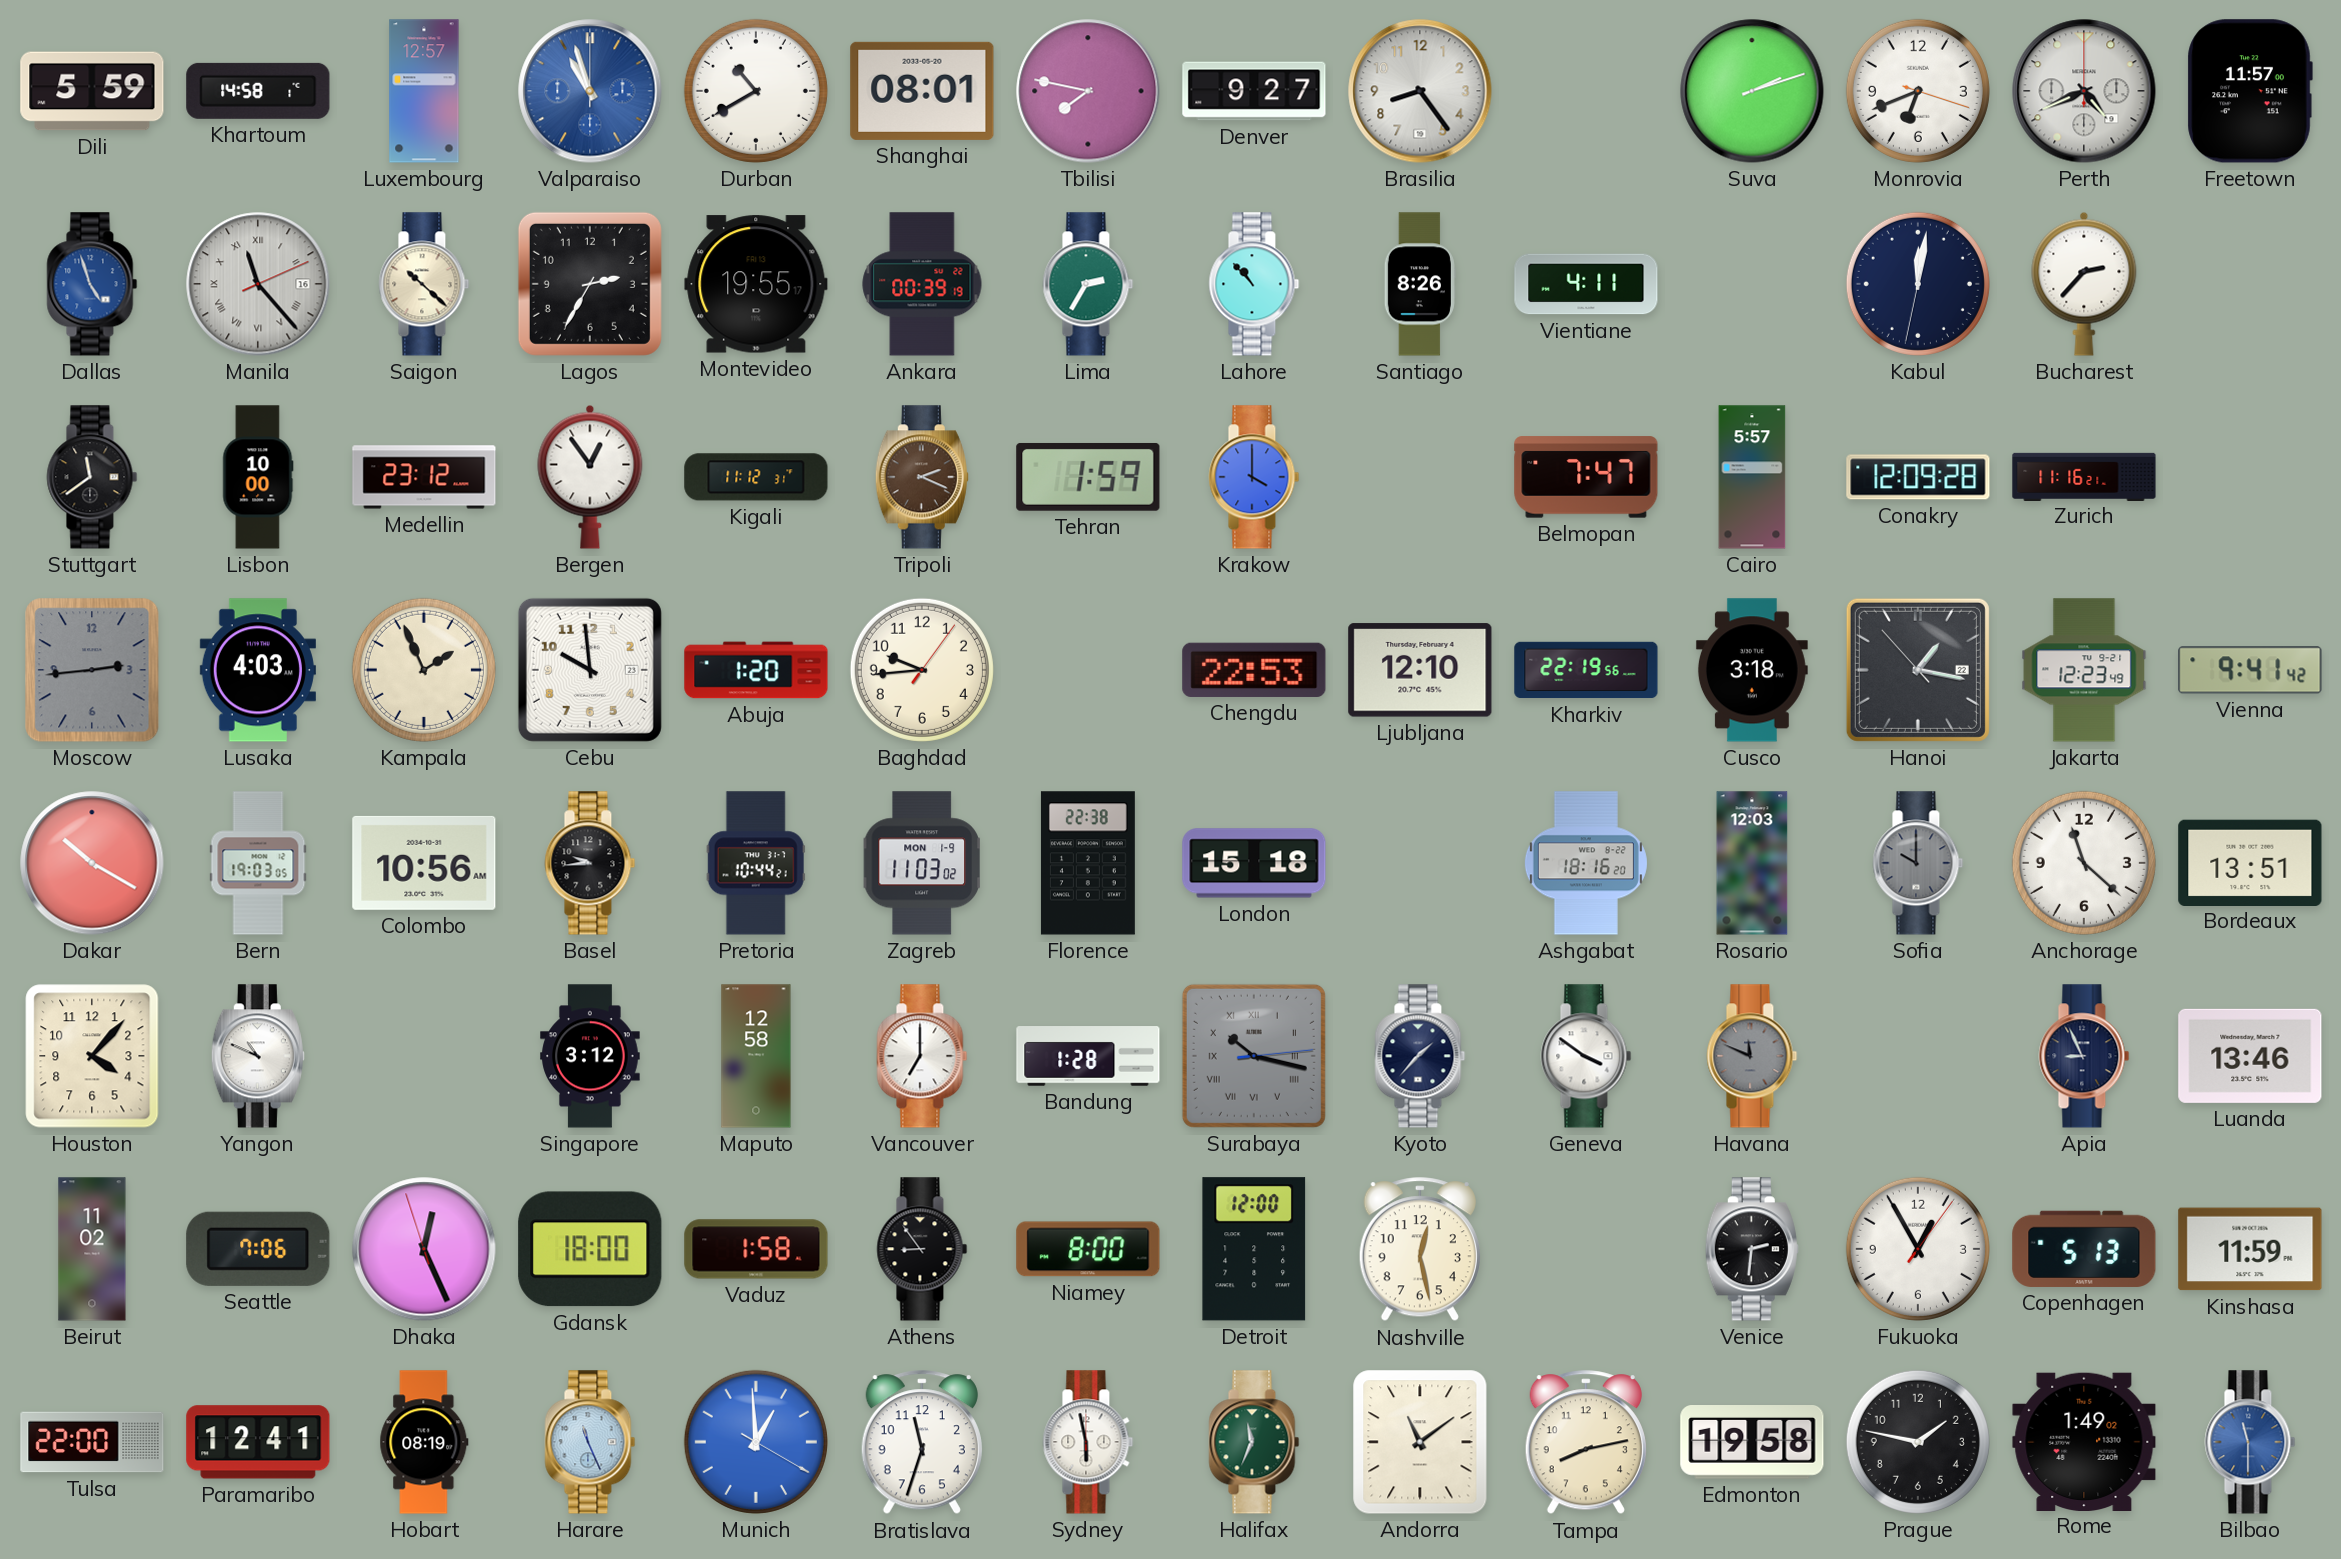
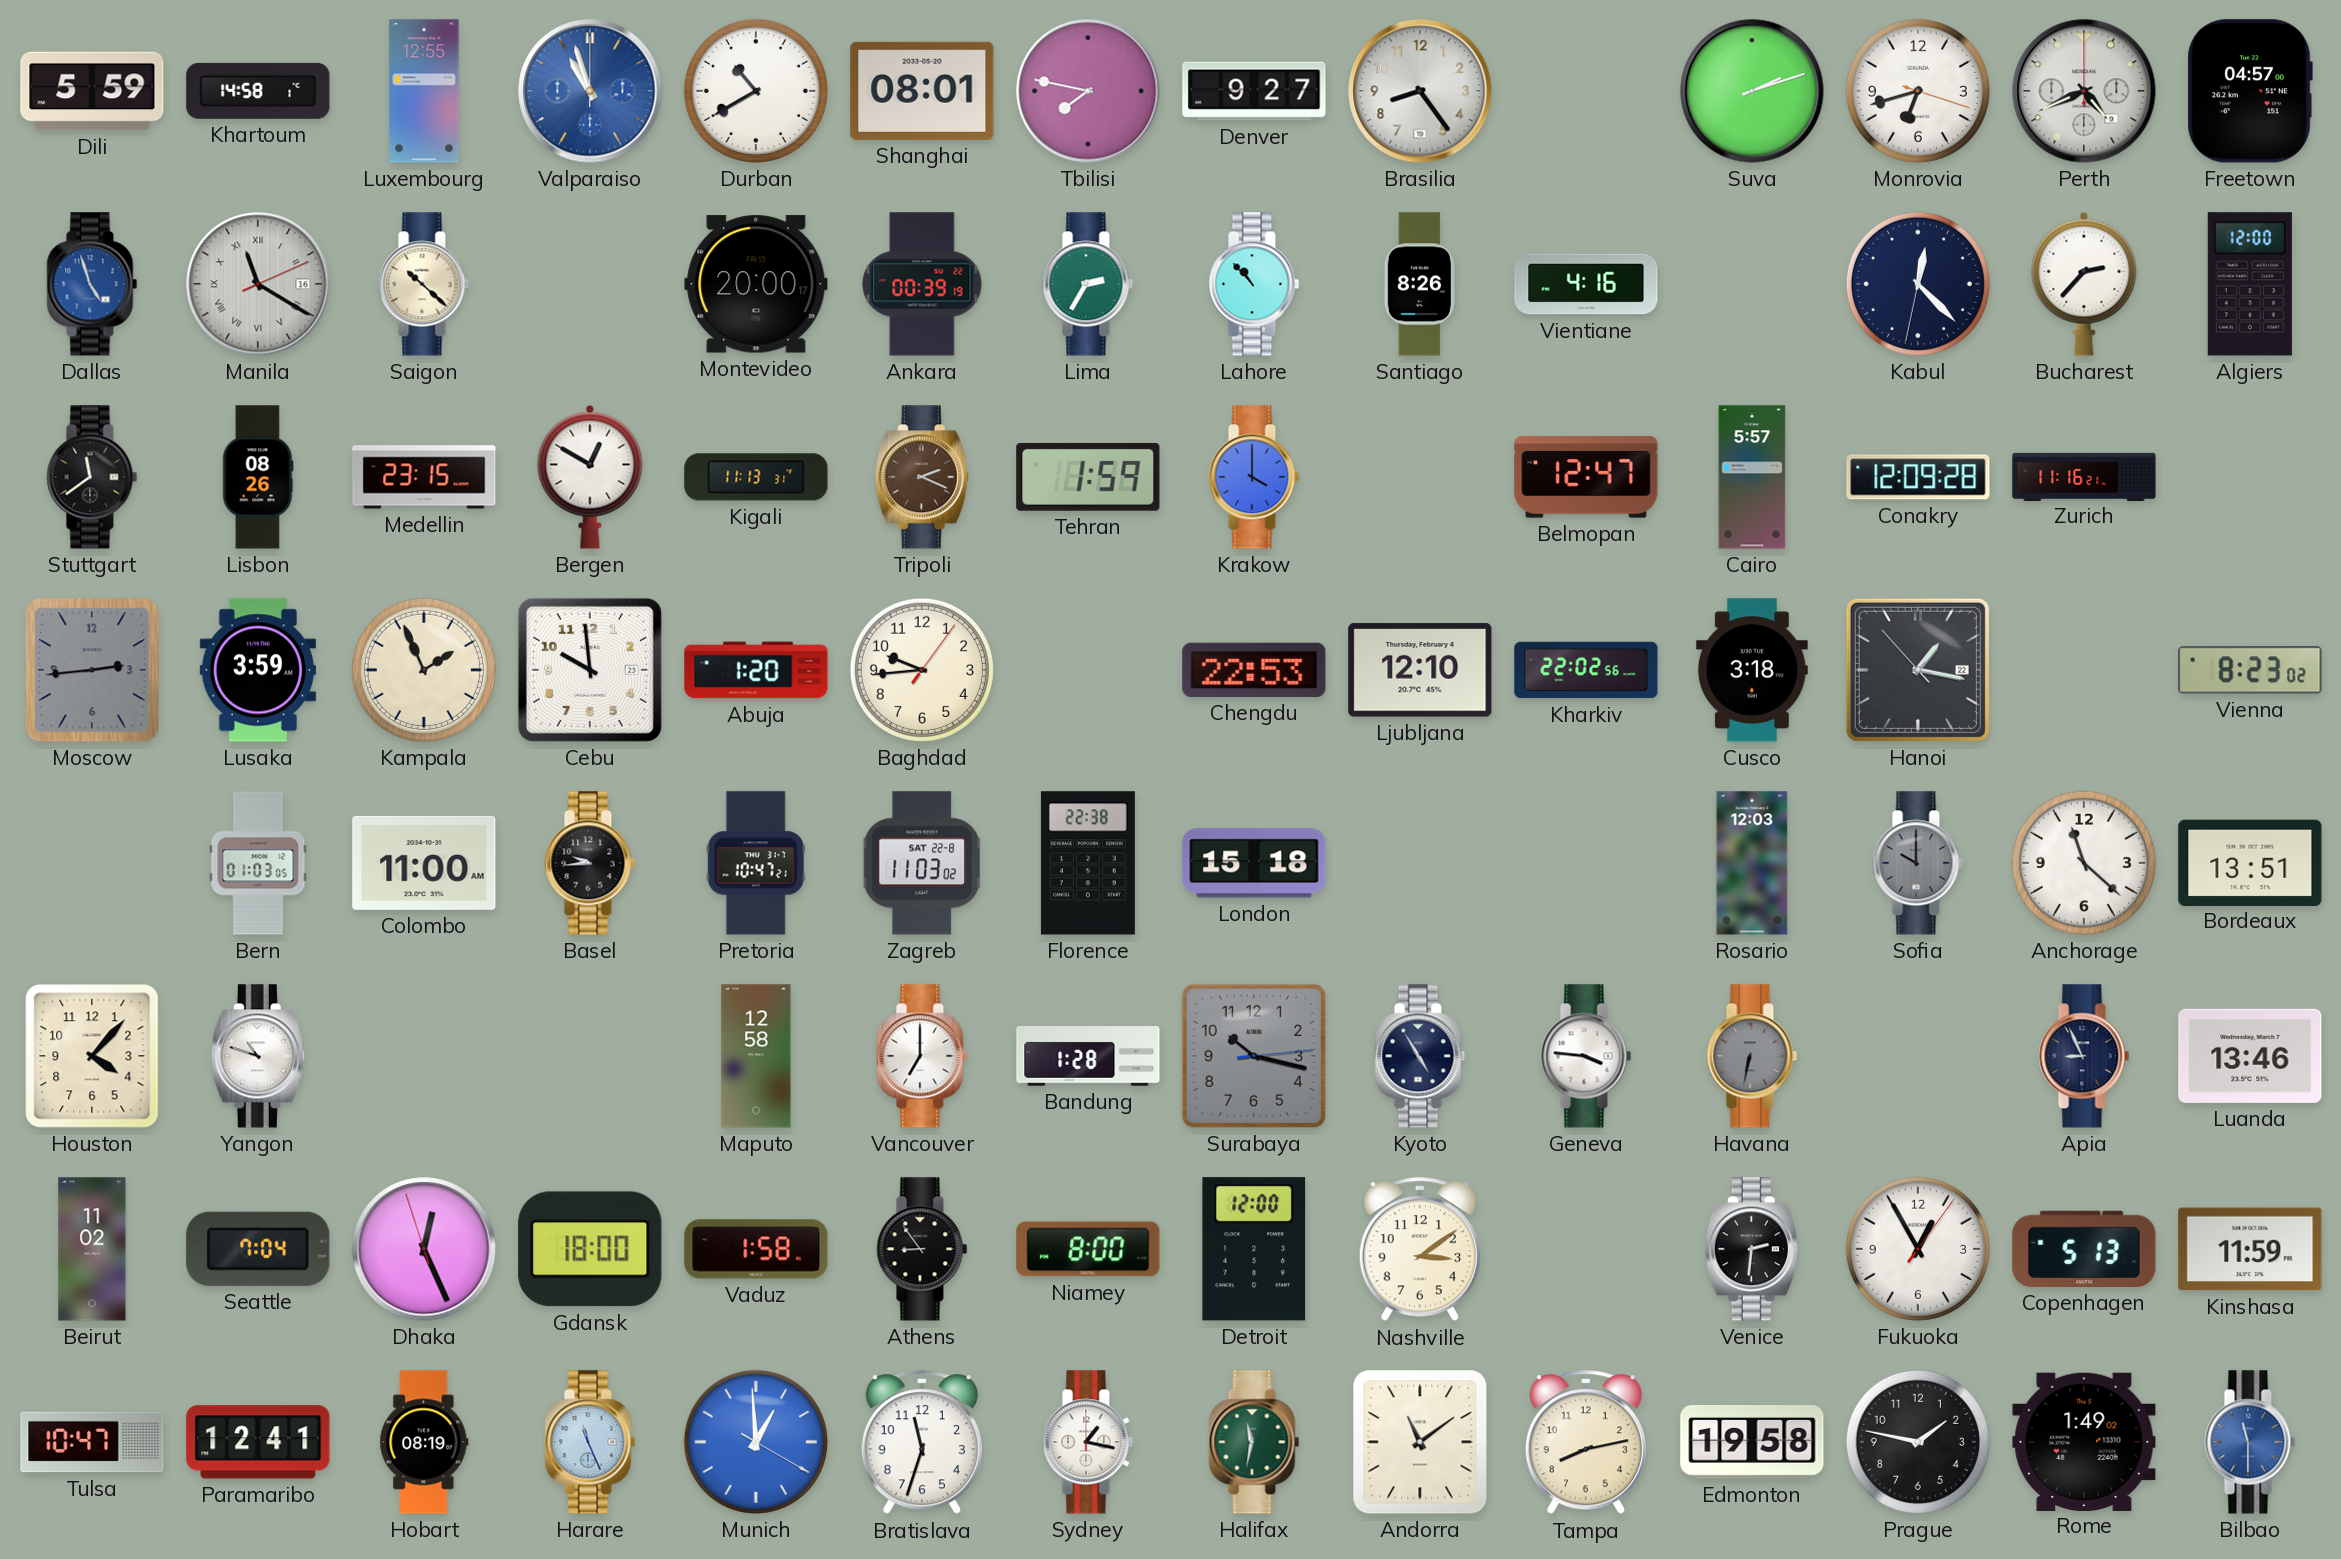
Luxembourg: 12:57 -> 12:55 (424, 91)
Monrovia: 6:41 -> 6:42 (1918, 91)
Freetown: 11:57 -> 04:57 (2250, 91)
Manila: 11:23 -> 11:20 (258, 284)
Lagos: 2:35 -> none (590, 284)
Montevideo: 19:55 -> 20:00 (756, 284)
Vientiane: 4:11 -> 4:16 (1586, 284)
Kabul: 12:01 -> 12:22 (1918, 284)
Algiers: none -> 12:00 (2250, 284)
Lisbon: 10:00 -> 08:26 (258, 477)
Medellin: 23:12 -> 23:15 (424, 477)
Bergen: 12:54 -> 12:50 (590, 477)
Kigali: 11:12 -> 11:13 (756, 477)
Belmopan: 7:47 -> 12:47 (1586, 477)
Lusaka: 4:03 -> 3:59 (258, 670)
Kharkiv: 22:19 -> 22:02 (1586, 670)
Jakarta: 12:23 -> none (2084, 670)
Vienna: 9:41 -> 8:23 (2250, 670)
Dakar: 10:20 -> none (92, 863)
Bern: 19:03 -> 01:03 (258, 863)
Colombo: 10:56 -> 11:00 (424, 863)
Pretoria: 10:44 -> 10:47 (756, 863)
Zagreb date: MON 1-9 -> SAT 22-8 (922, 863)
Ashgabat: 18:16 -> none (1586, 863)
Yangon: 10:49 -> 10:48 (258, 1056)
Singapore: 3:12 -> none (590, 1056)
Surabaya numerals: Roman -> Arabic (1254, 1056)
Kyoto: 1:37 -> 4:55 (1420, 1056)
Geneva: 3:51 -> 3:46 (1586, 1056)
Havana: 11:49 -> 6:32 (1752, 1056)
Seattle: 7:06 -> 7:04 (258, 1249)
Nashville: 12:28 -> 3:09 (1420, 1250)
Tulsa: 22:00 -> 10:47 (92, 1442)
Sydney: 5:58 -> 1:17 (1088, 1442)
Halifax: 11:34 -> 11:32 (1254, 1442)
